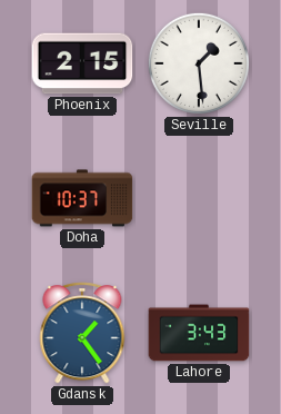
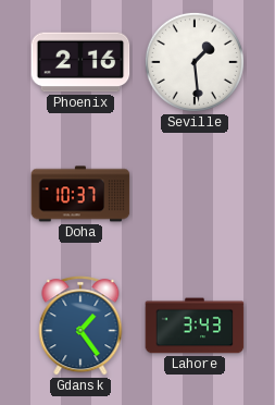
Phoenix: 2:15 -> 2:16 (80, 62)
